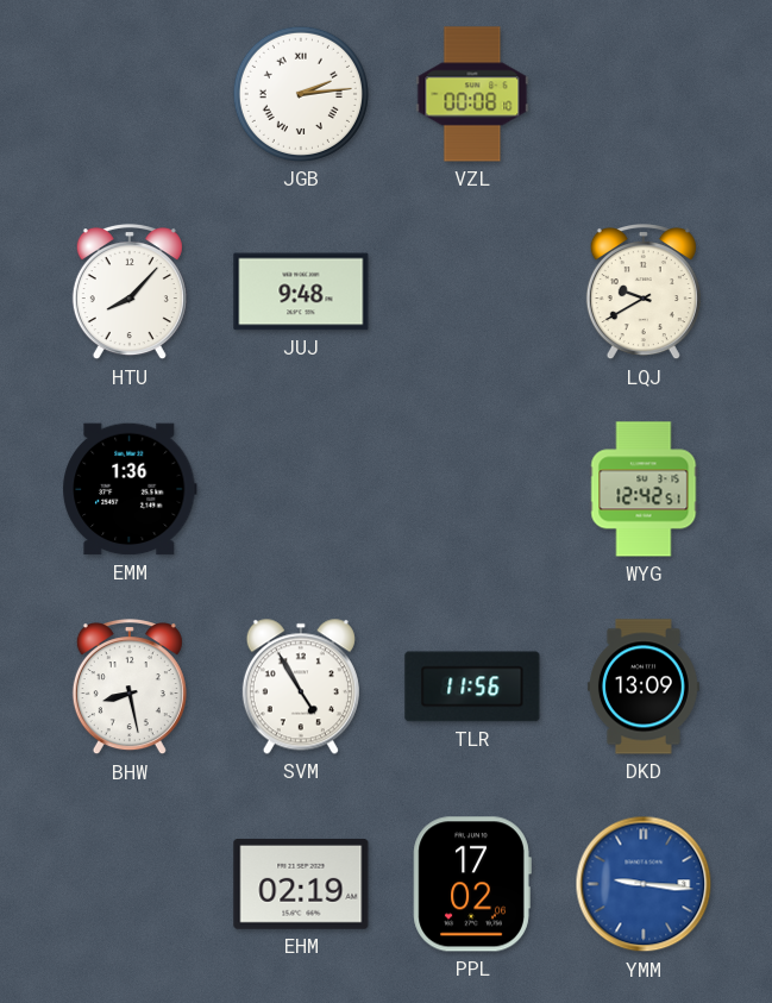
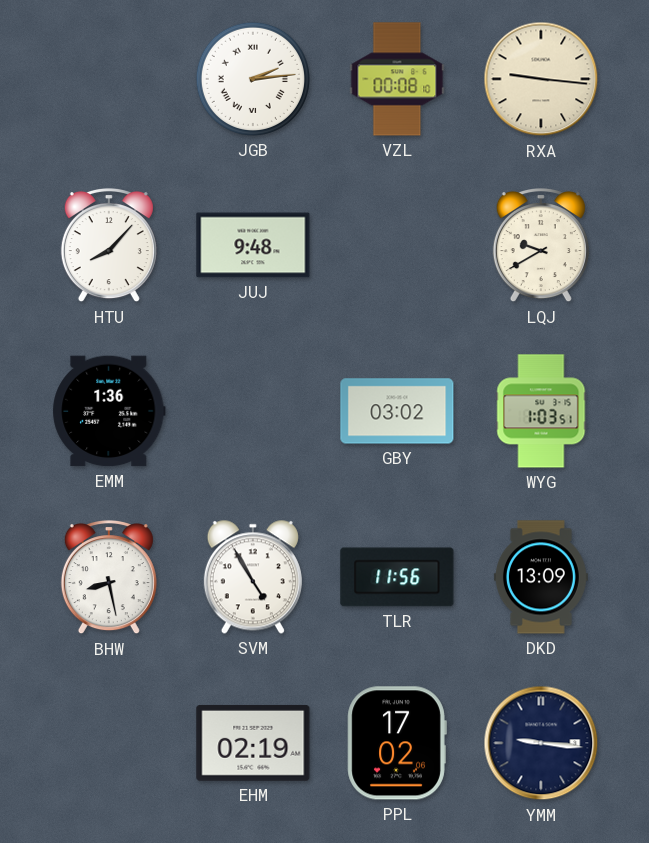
RXA: none -> 9:16 (541, 79)
GBY: none -> 03:02 (397, 411)
WYG: 12:42 -> 1:03 (541, 411)
YMM dial: blue -> navy (541, 743)
